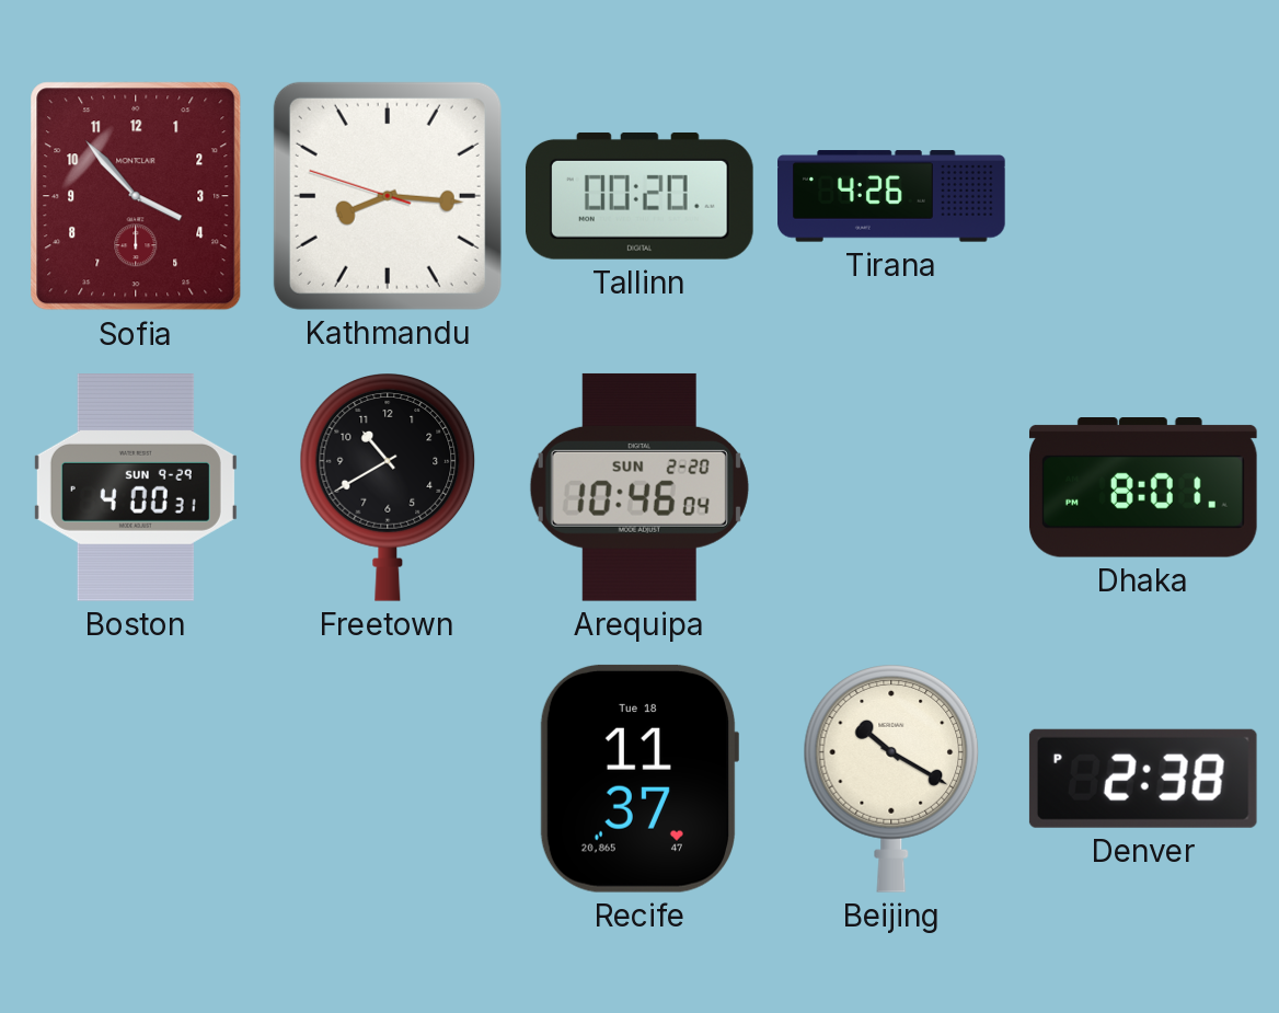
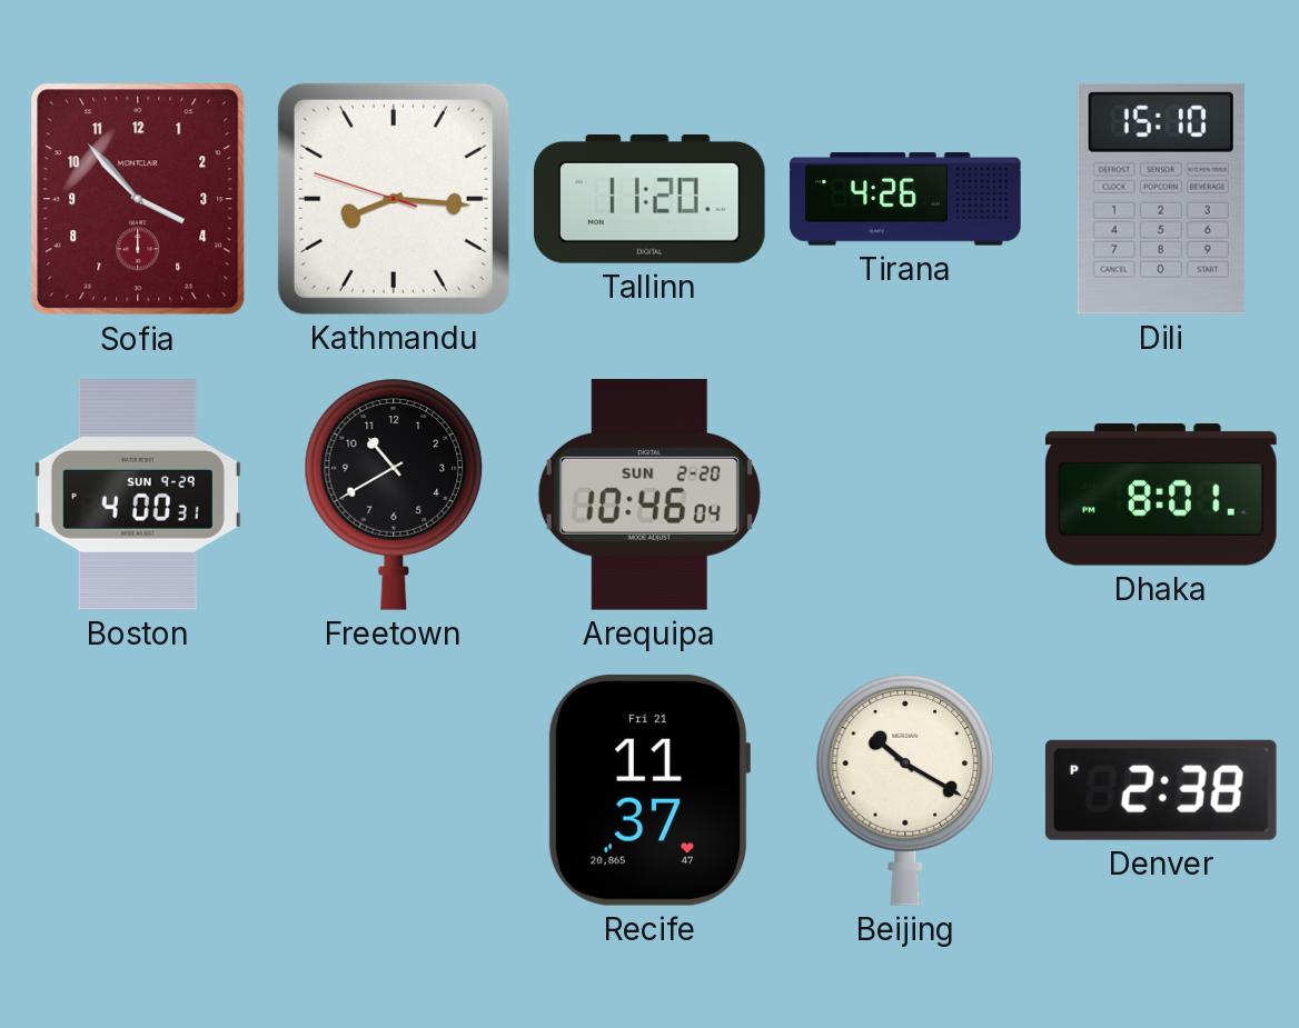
Tallinn: 00:20 -> 11:20 (649, 199)
Dili: none -> 15:10 (1161, 199)
Recife date: Tue 18 -> Fri 21 (648, 790)
